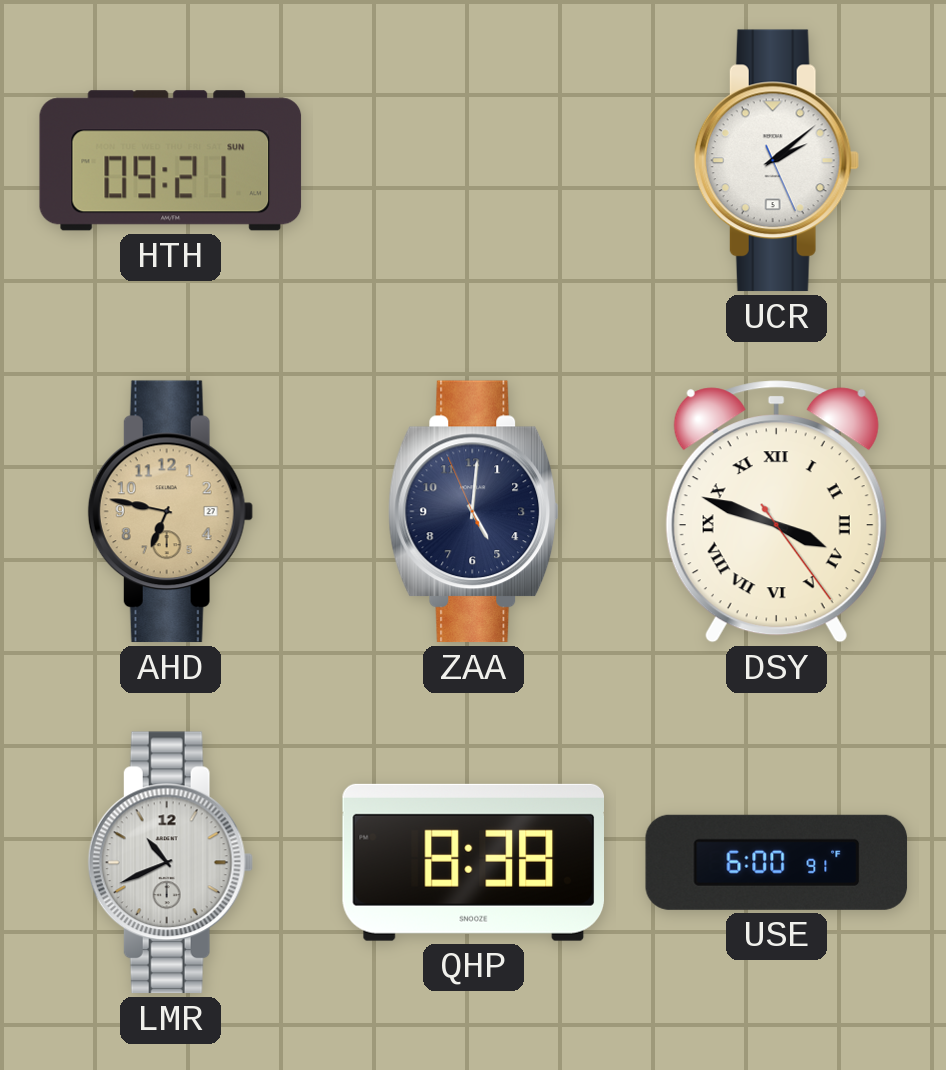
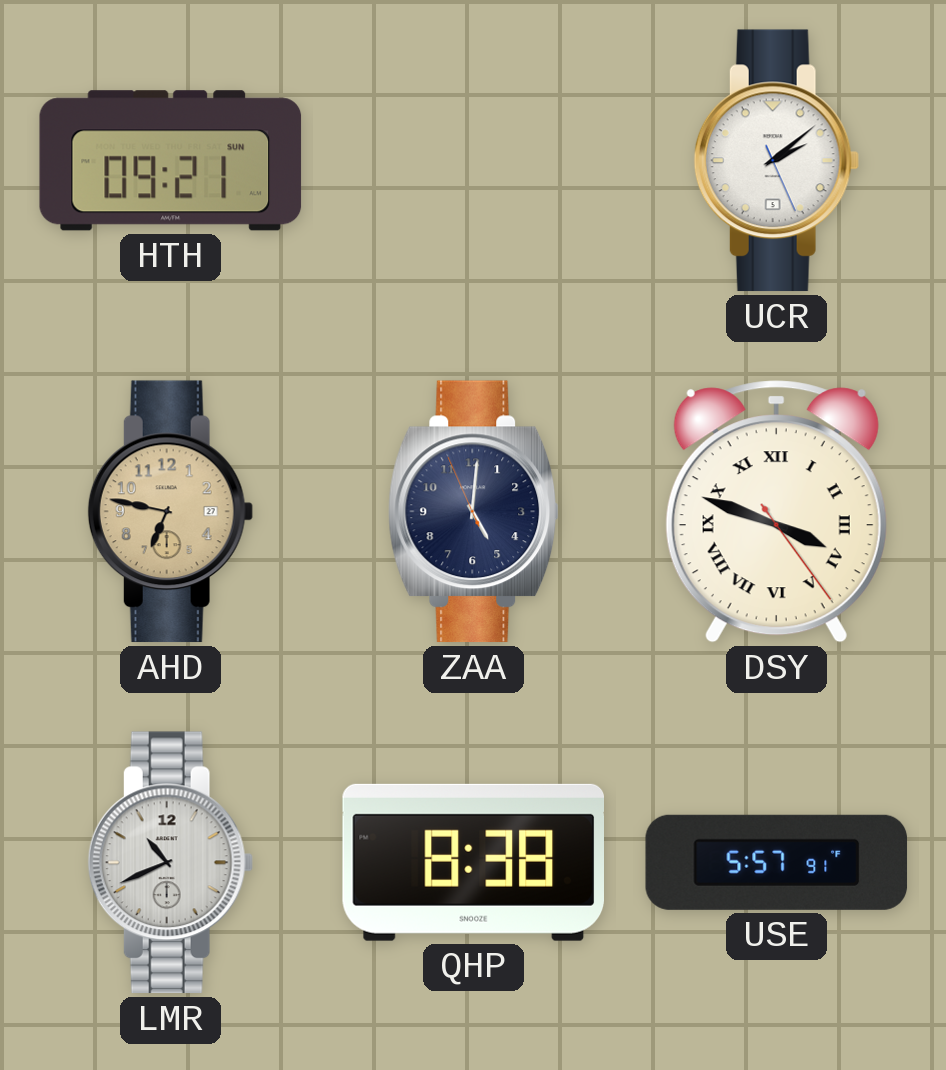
USE: 6:00 -> 5:57 (777, 862)
